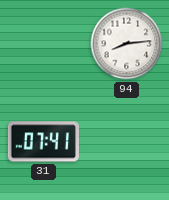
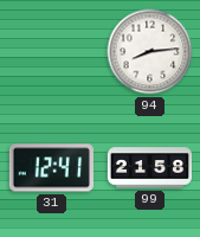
31: 07:41 -> 12:41 (51, 168)
99: none -> 21:58 (149, 168)
